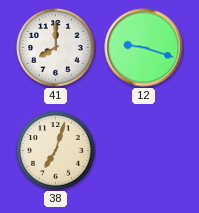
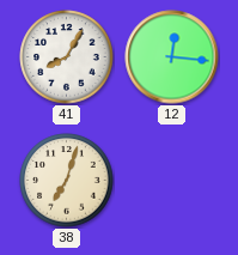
41: 8:00 -> 8:05 (67, 57)
12: 9:18 -> 12:16 (172, 57)
